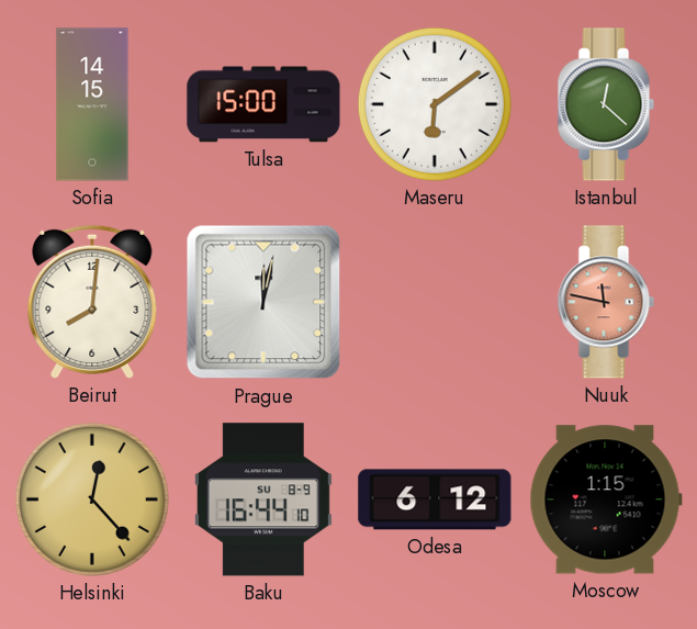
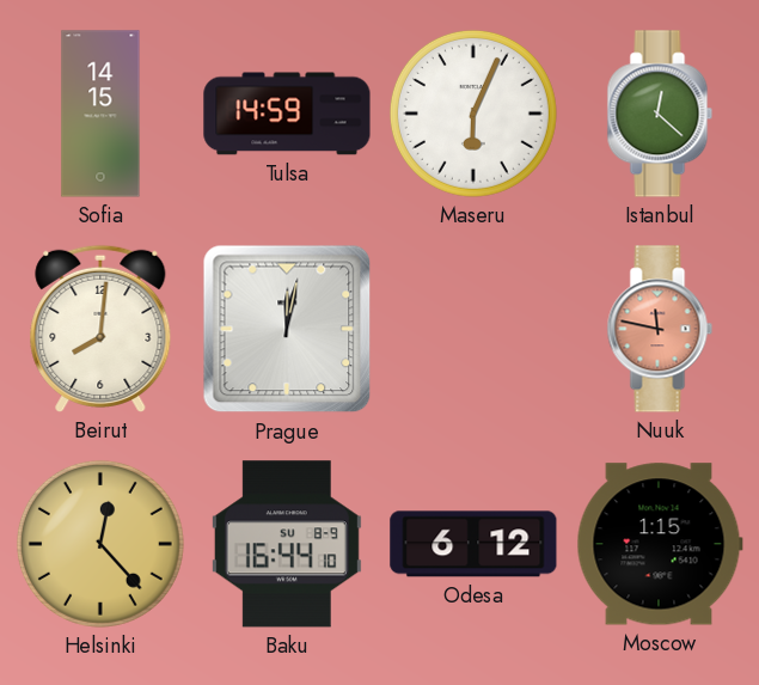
Tulsa: 15:00 -> 14:59 (287, 114)
Maseru: 6:09 -> 6:04 (473, 114)
